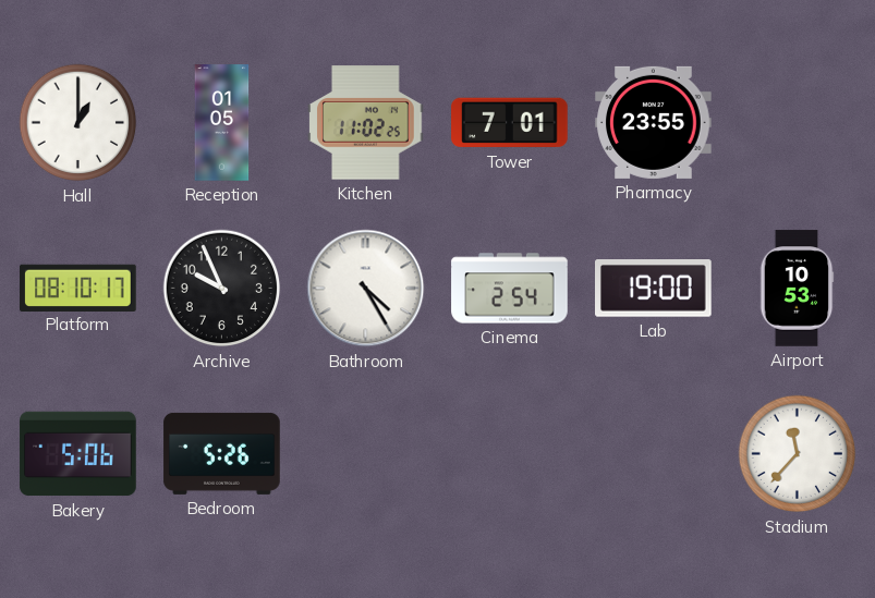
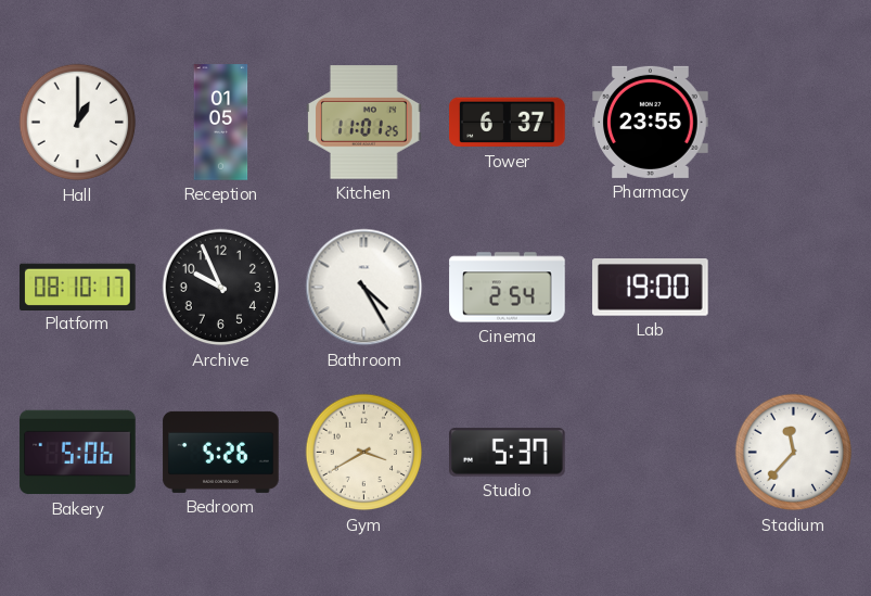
Kitchen: 11:02 -> 11:01 (364, 123)
Tower: 7:01 -> 6:37 (508, 123)
Airport: 10:53 -> none (797, 289)
Gym: none -> 3:40 (364, 453)
Studio: none -> 5:37 (508, 453)
